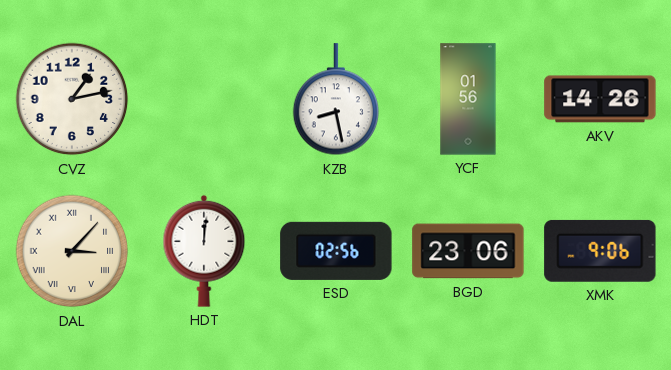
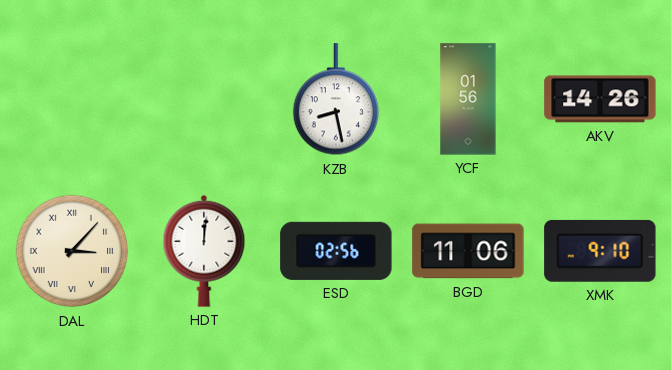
CVZ: 1:13 -> none (72, 99)
BGD: 23:06 -> 11:06 (468, 251)
XMK: 9:06 -> 9:10 (600, 251)
